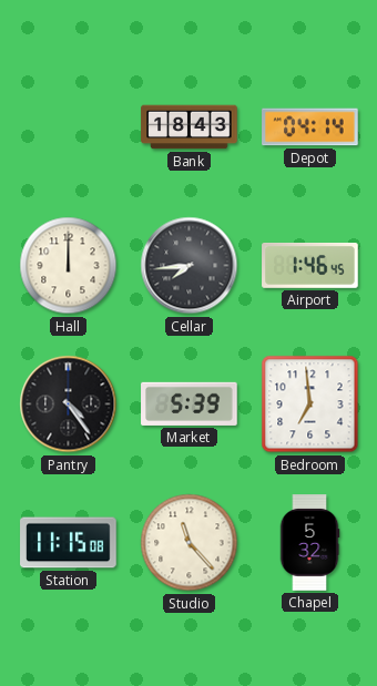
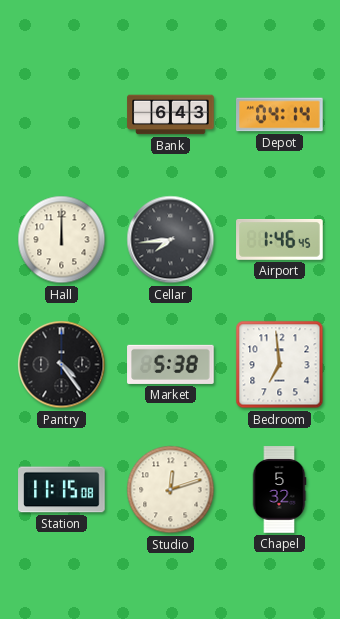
Bank: 18:43 -> 6:43 (171, 115)
Market: 5:39 -> 5:38 (171, 364)
Studio: 11:23 -> 12:12 (171, 490)
